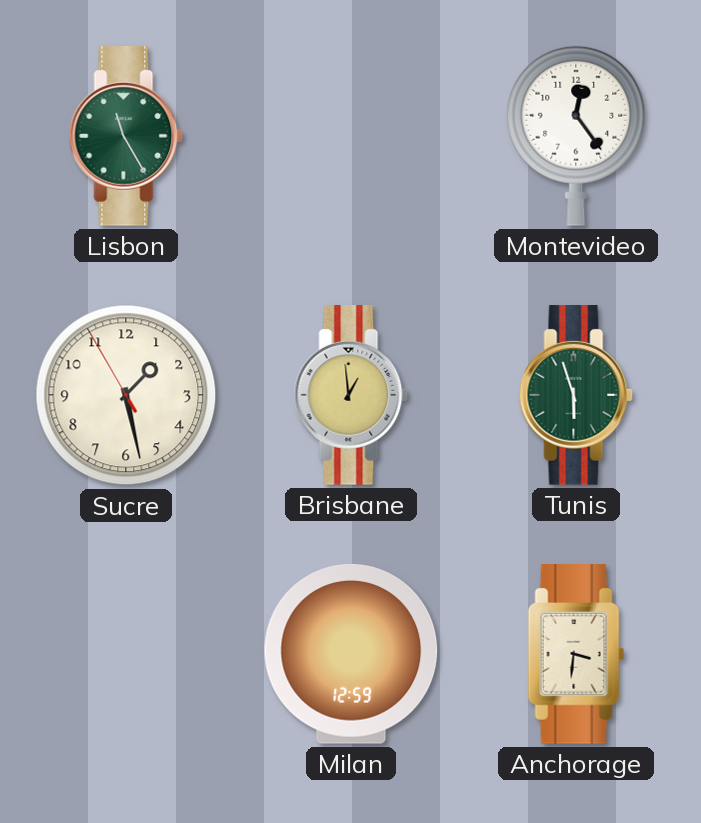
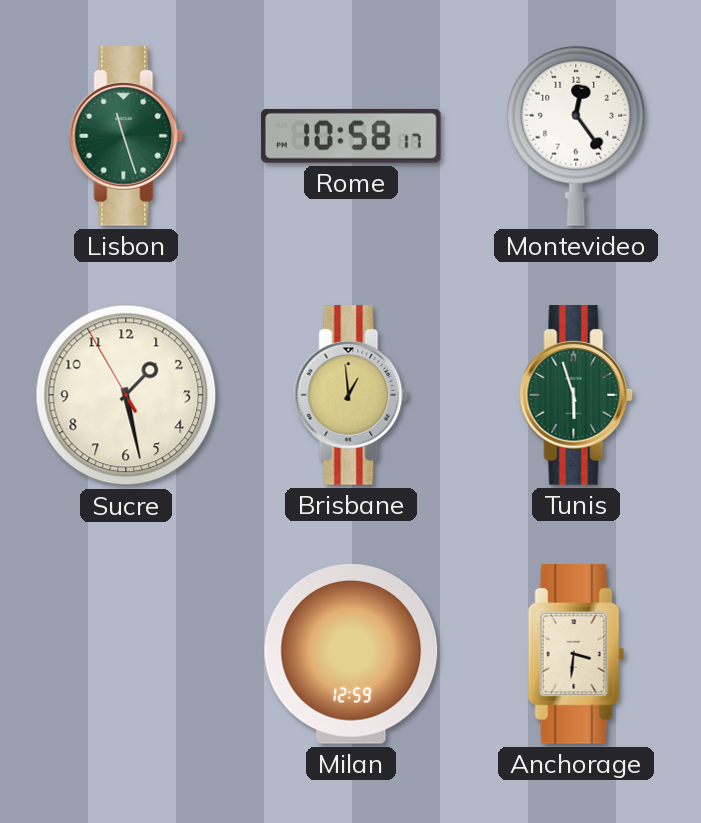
Lisbon: 11:25 -> 11:27 (126, 136)
Rome: none -> 10:58 (351, 136)
